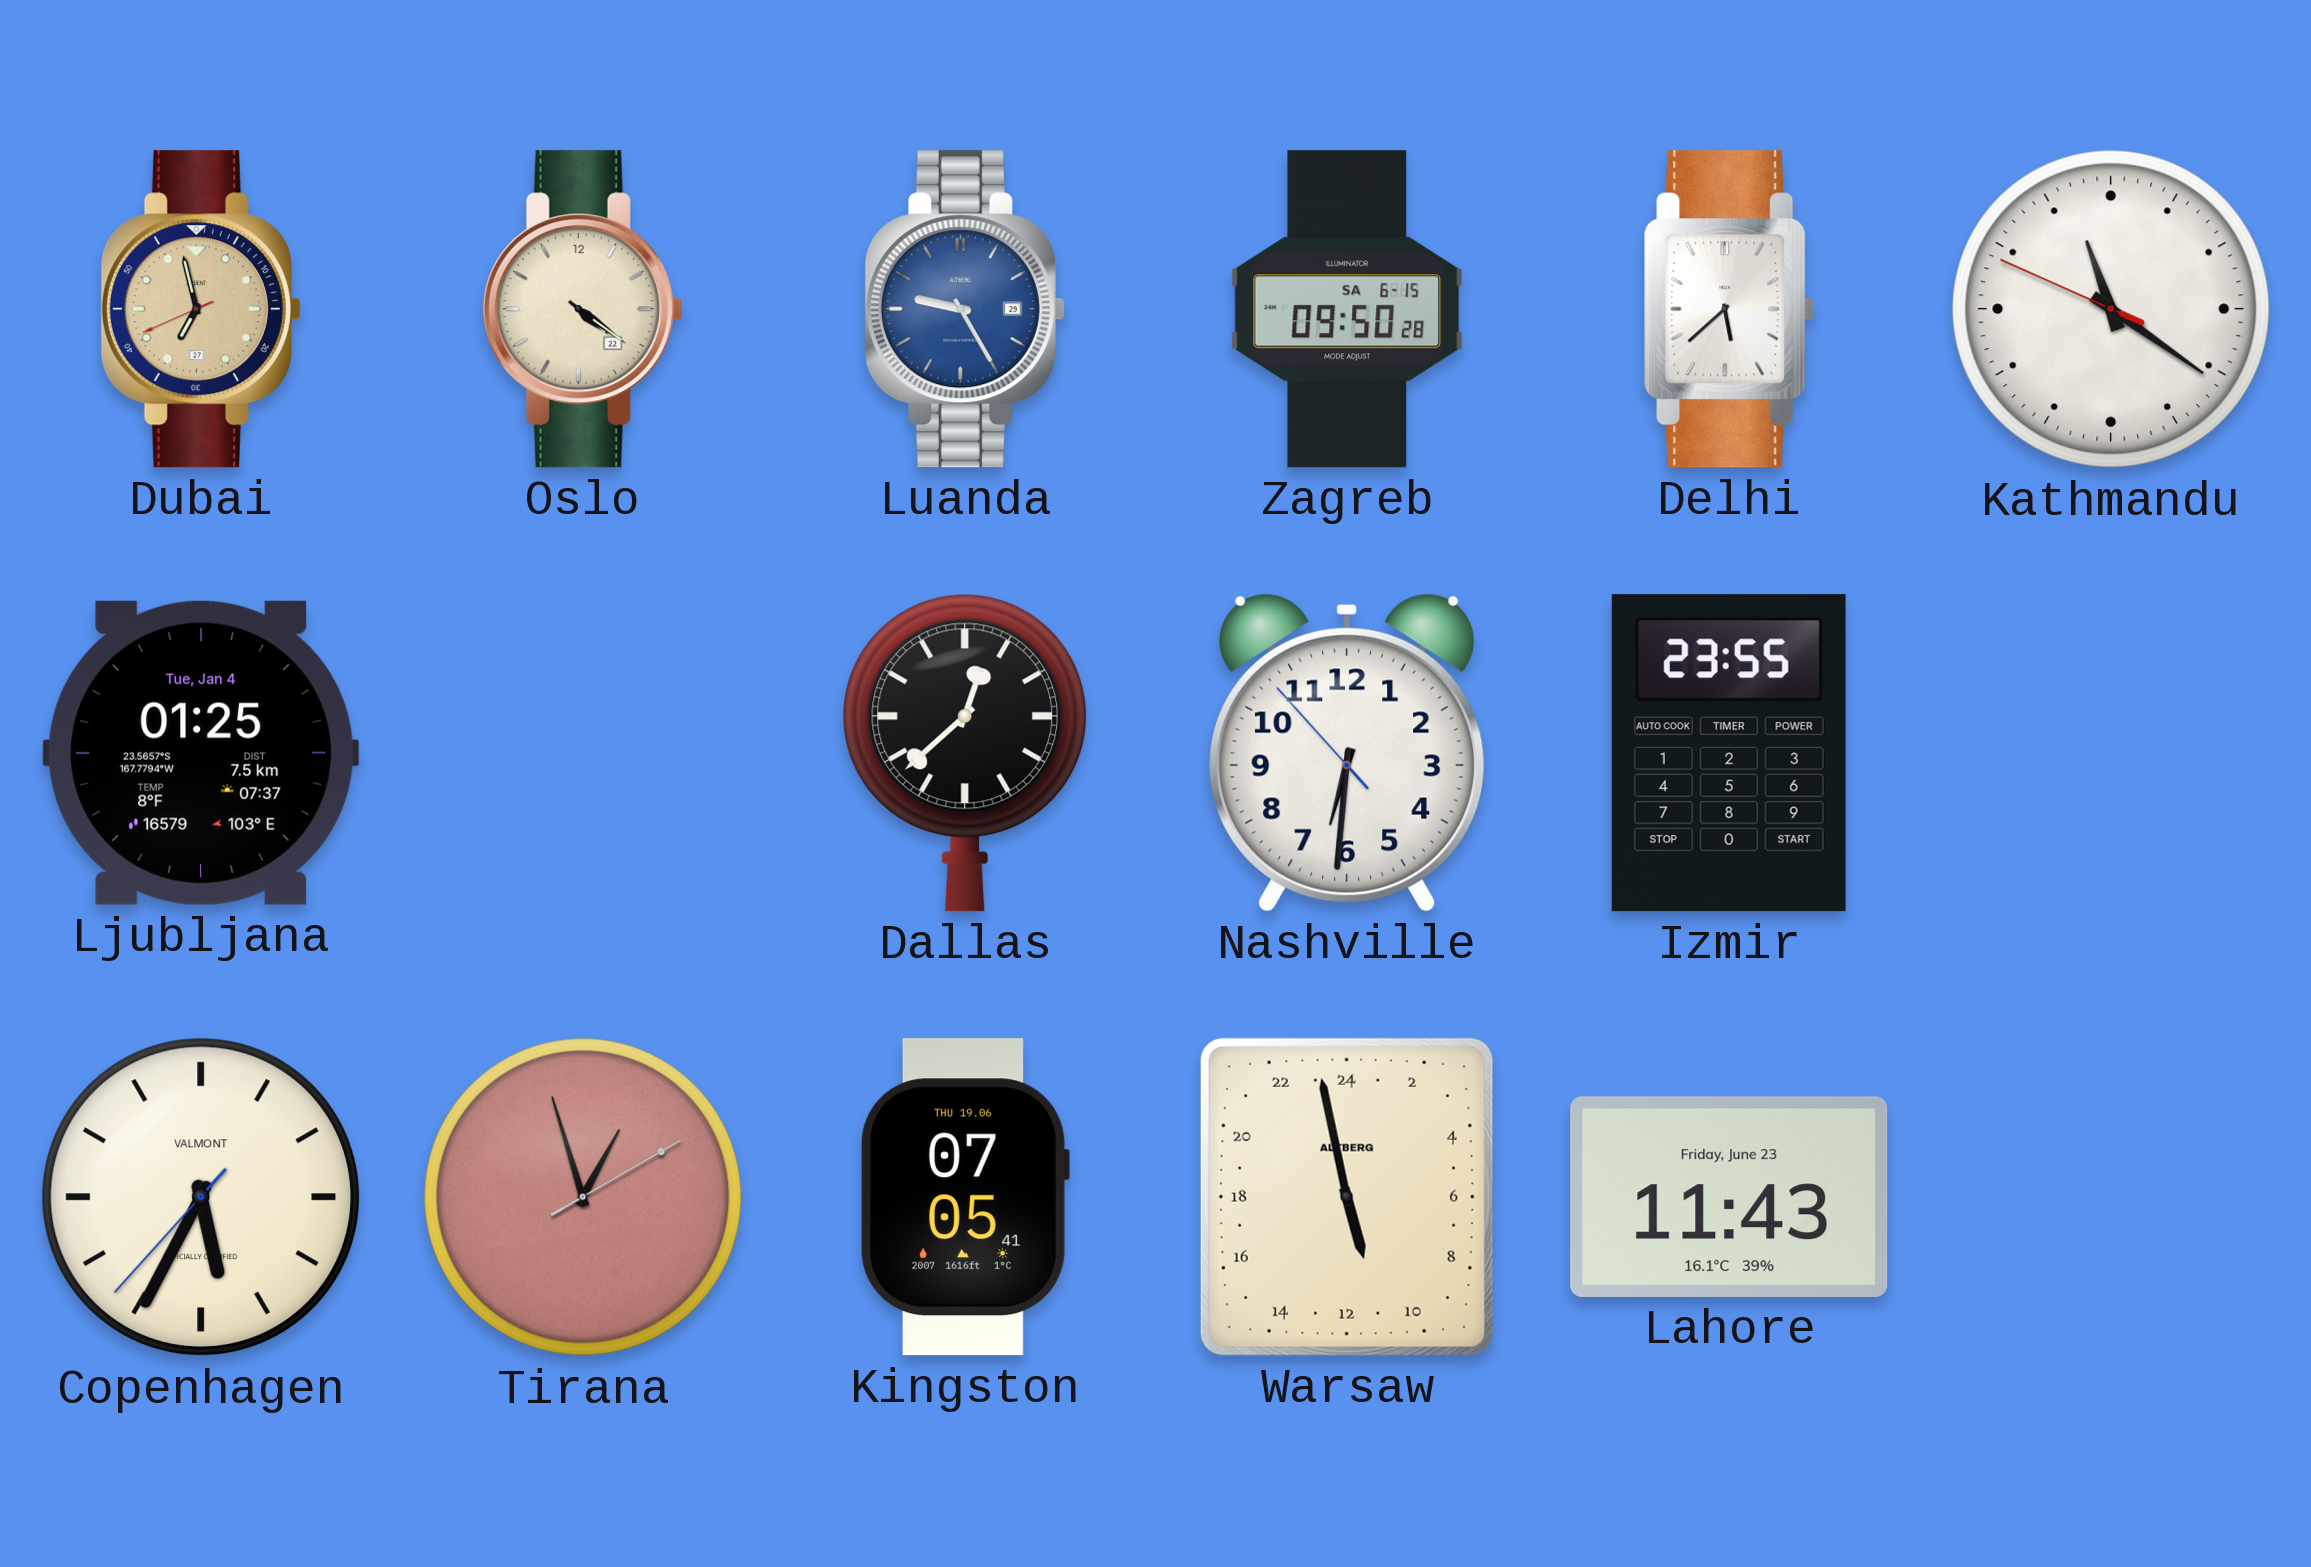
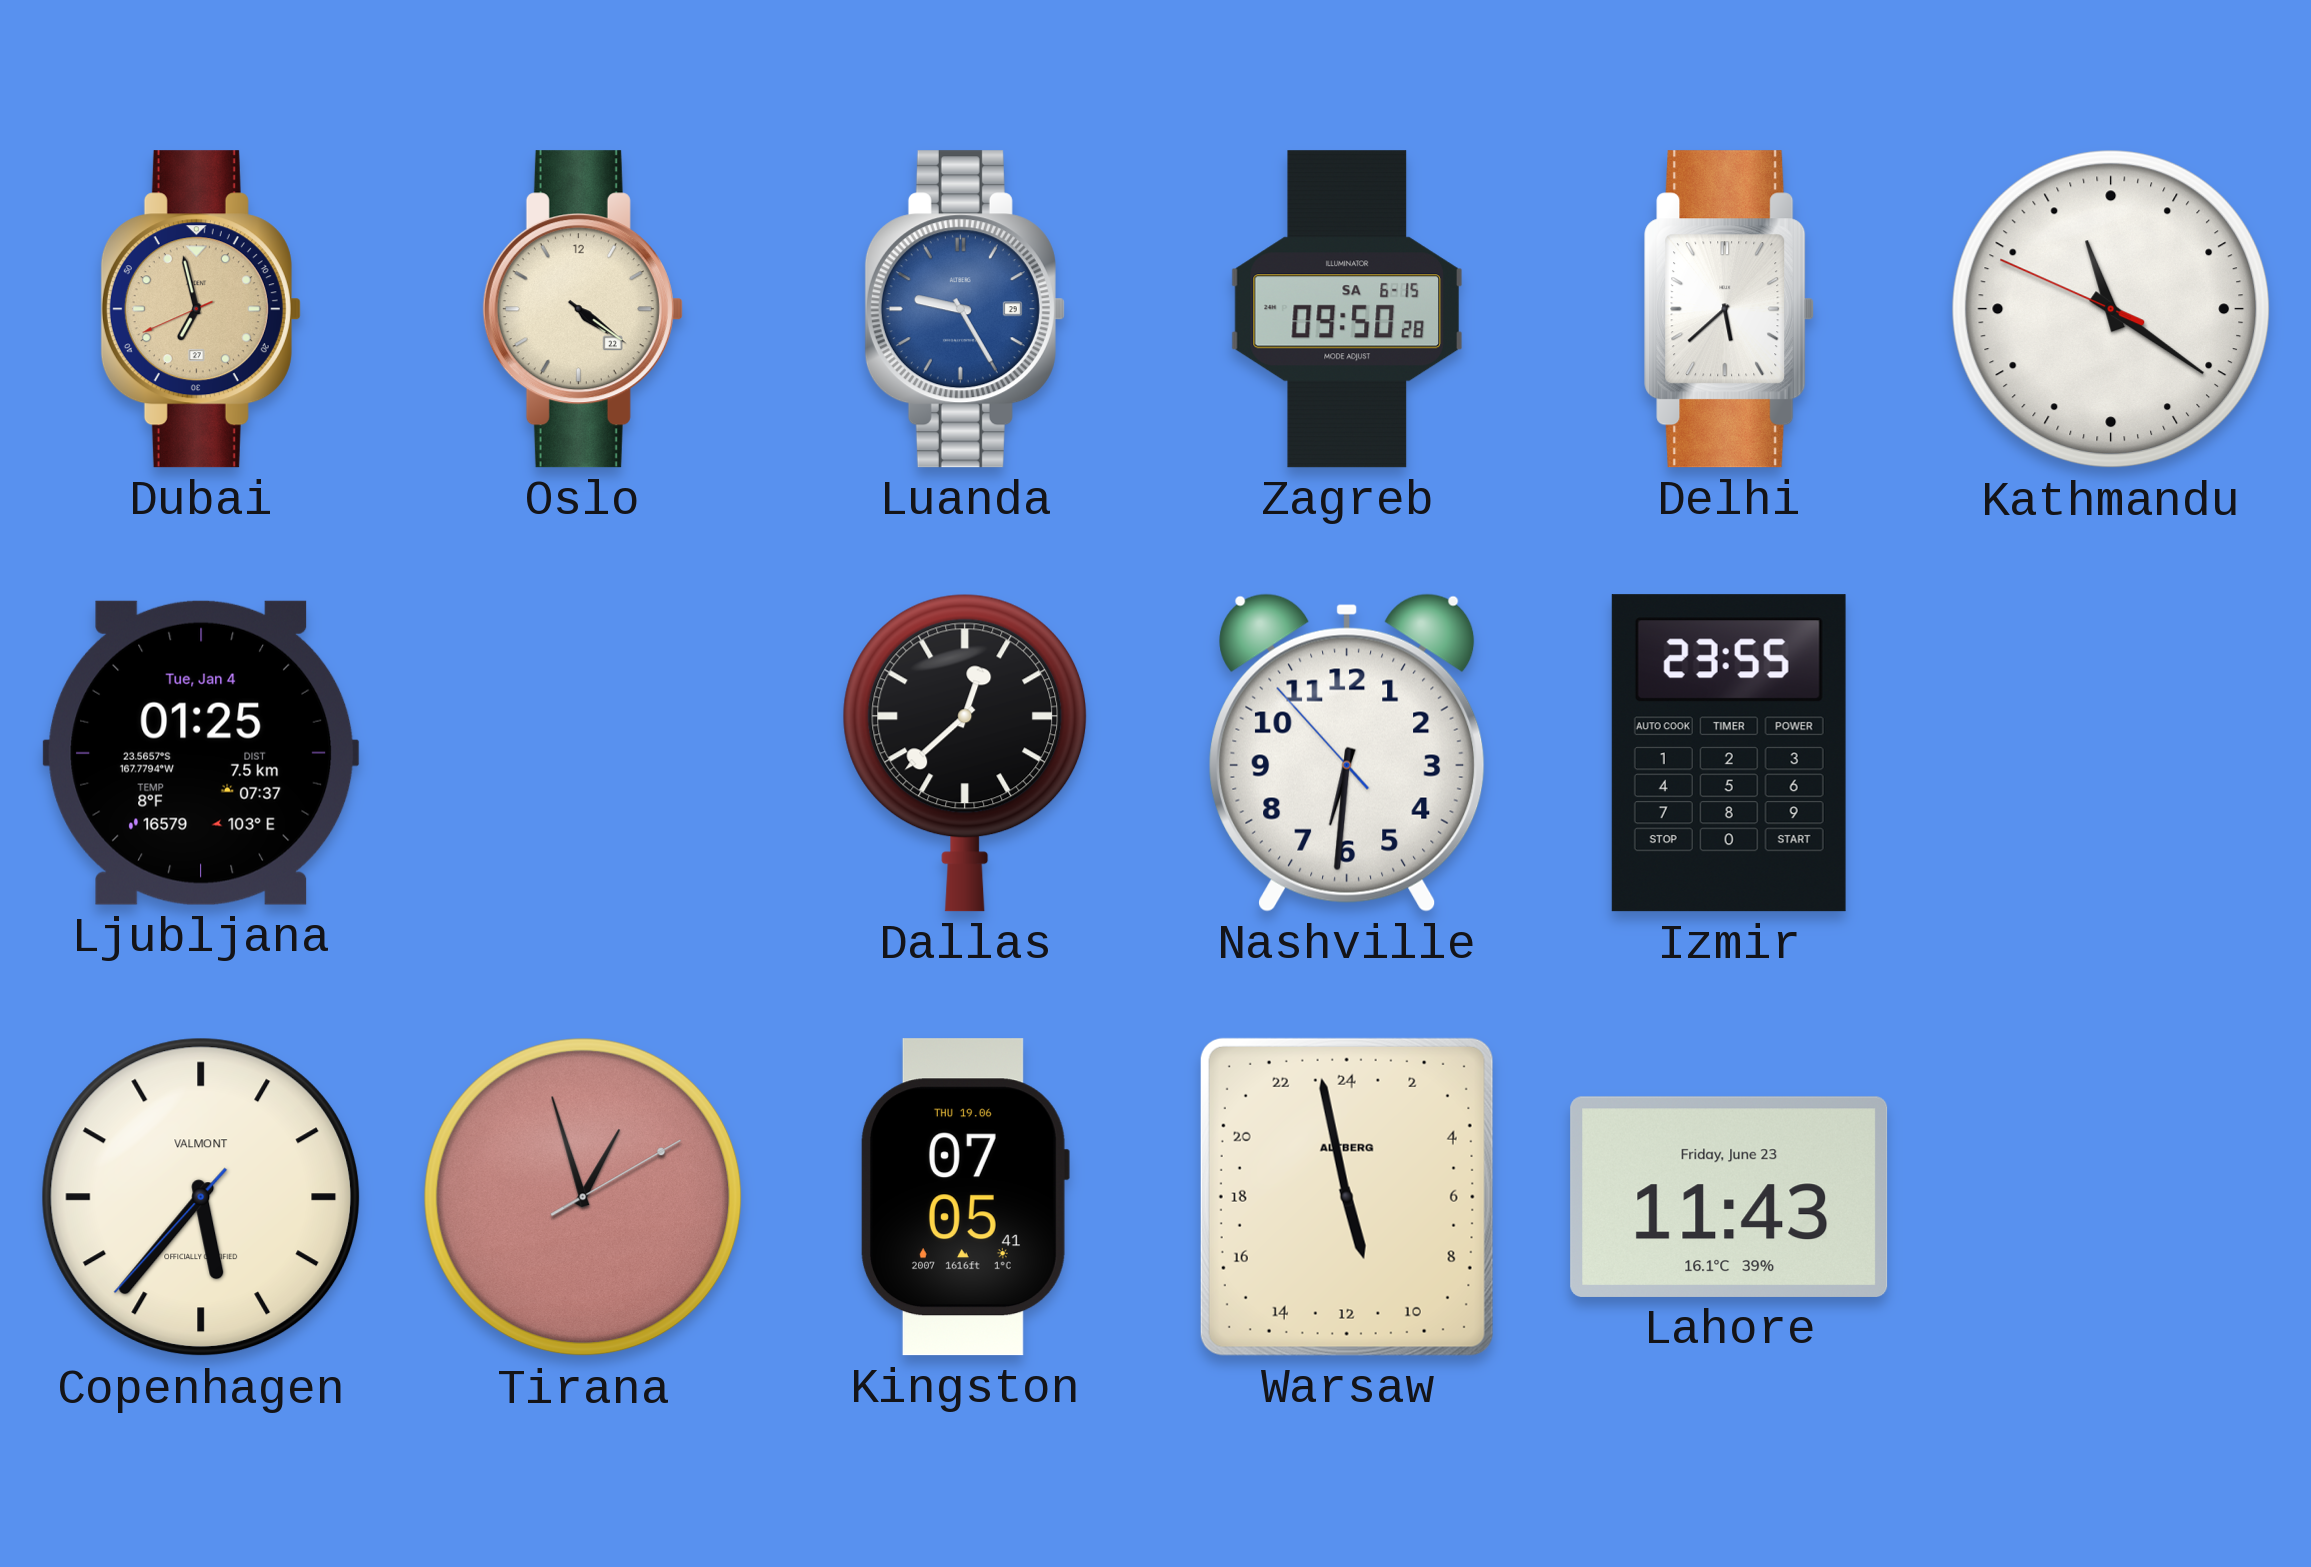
Copenhagen: 5:34 -> 5:36 (201, 1197)
